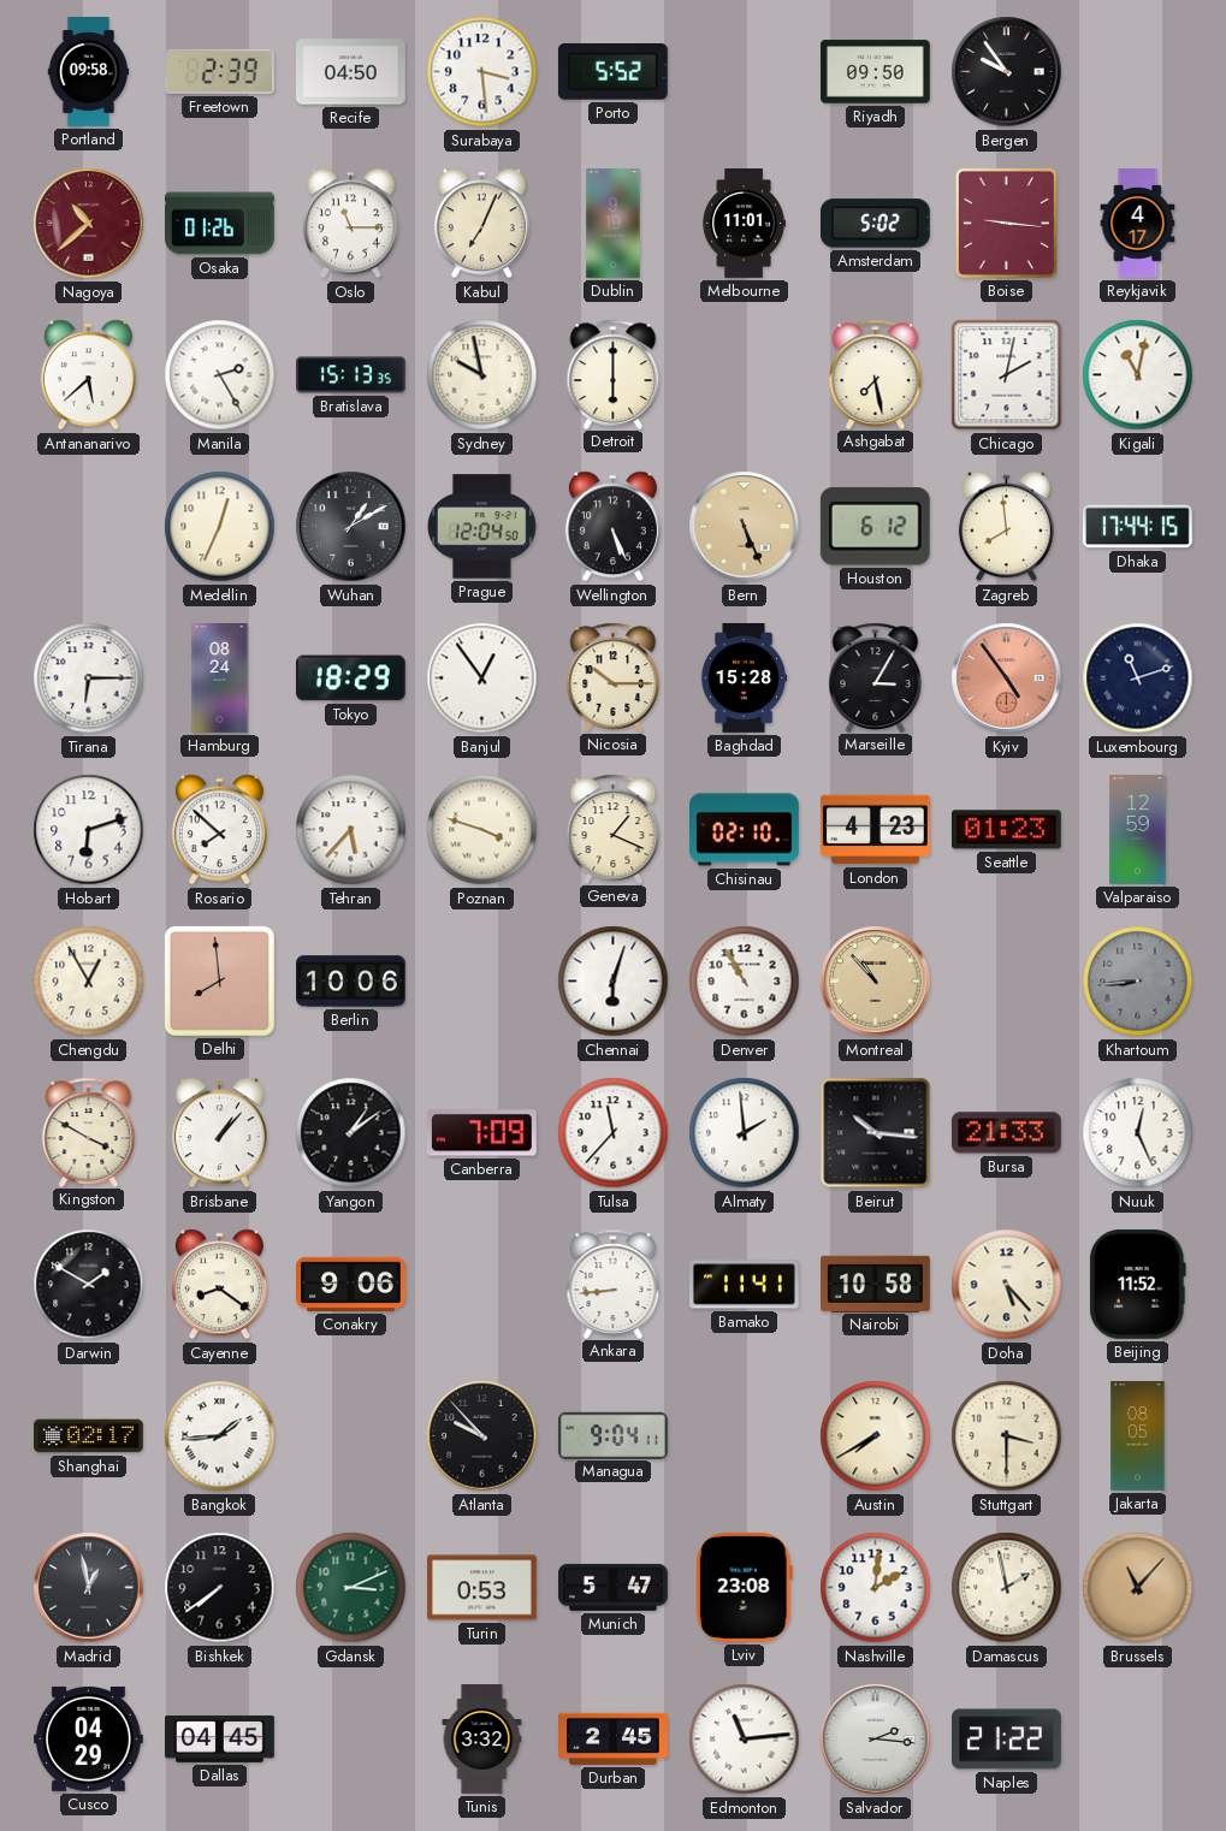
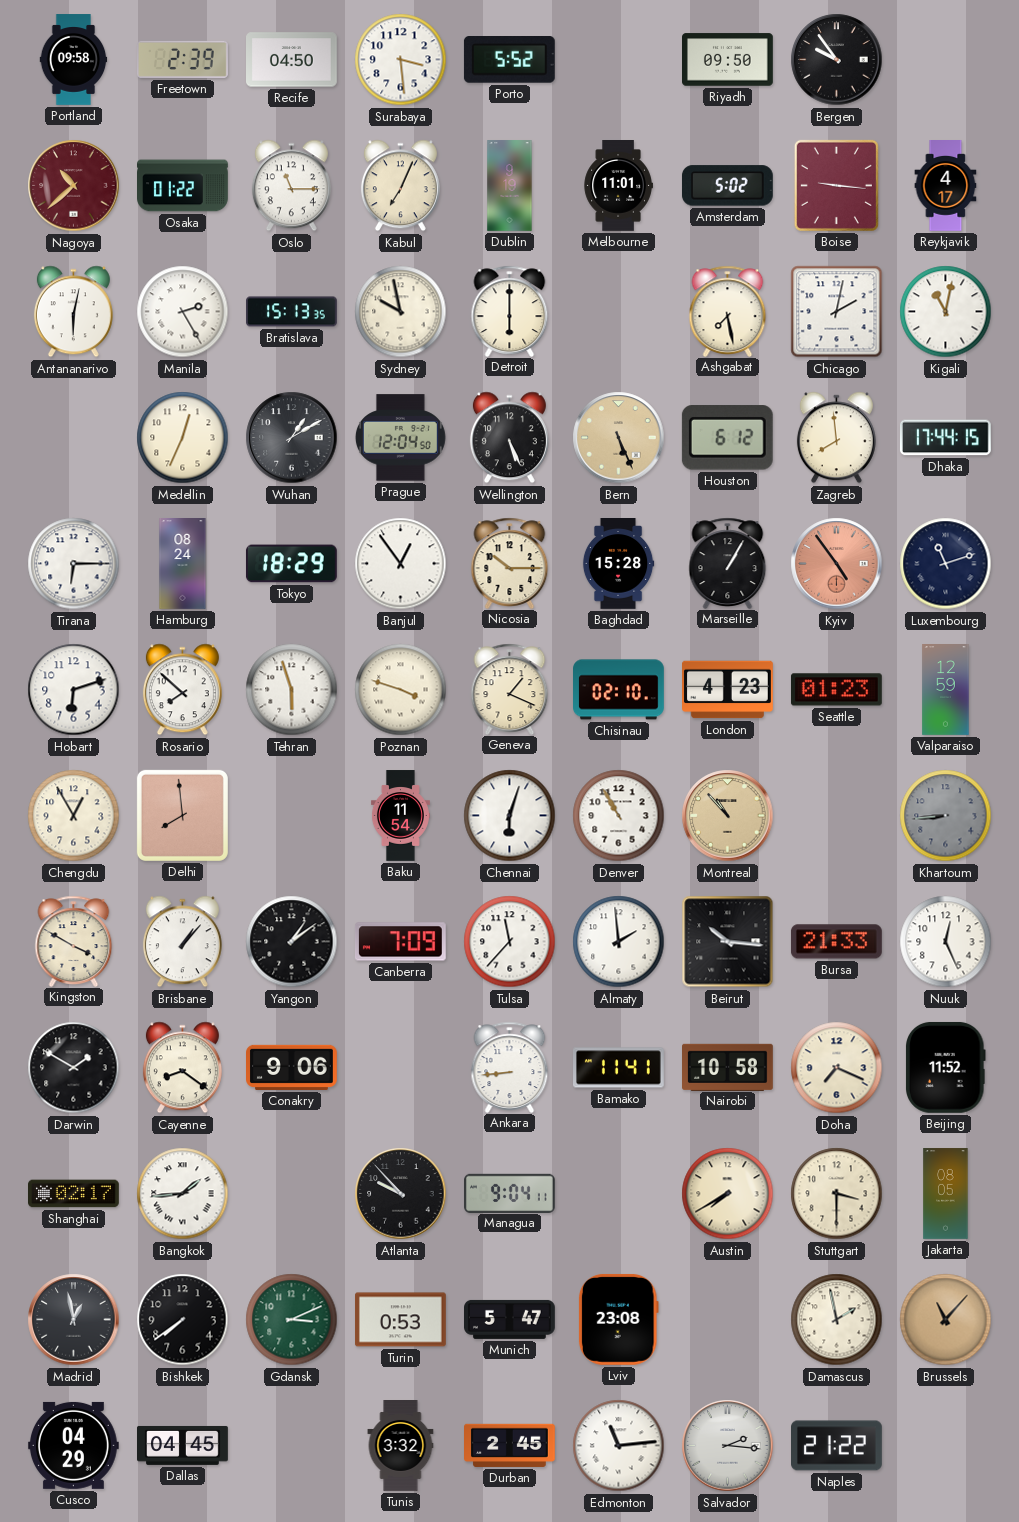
Osaka: 01:26 -> 01:22 (183, 186)
Antananarivo: 5:38 -> 6:02 (73, 312)
Marseille: 3:05 -> 1:05 (728, 563)
Tehran: 5:37 -> 5:57 (292, 690)
Berlin: 10:06 -> none (351, 982)
Baku: none -> 11:54 (400, 816)
Doha: 5:23 -> 7:19 (837, 1068)
Nashville: 2:01 -> none (876, 1588)
